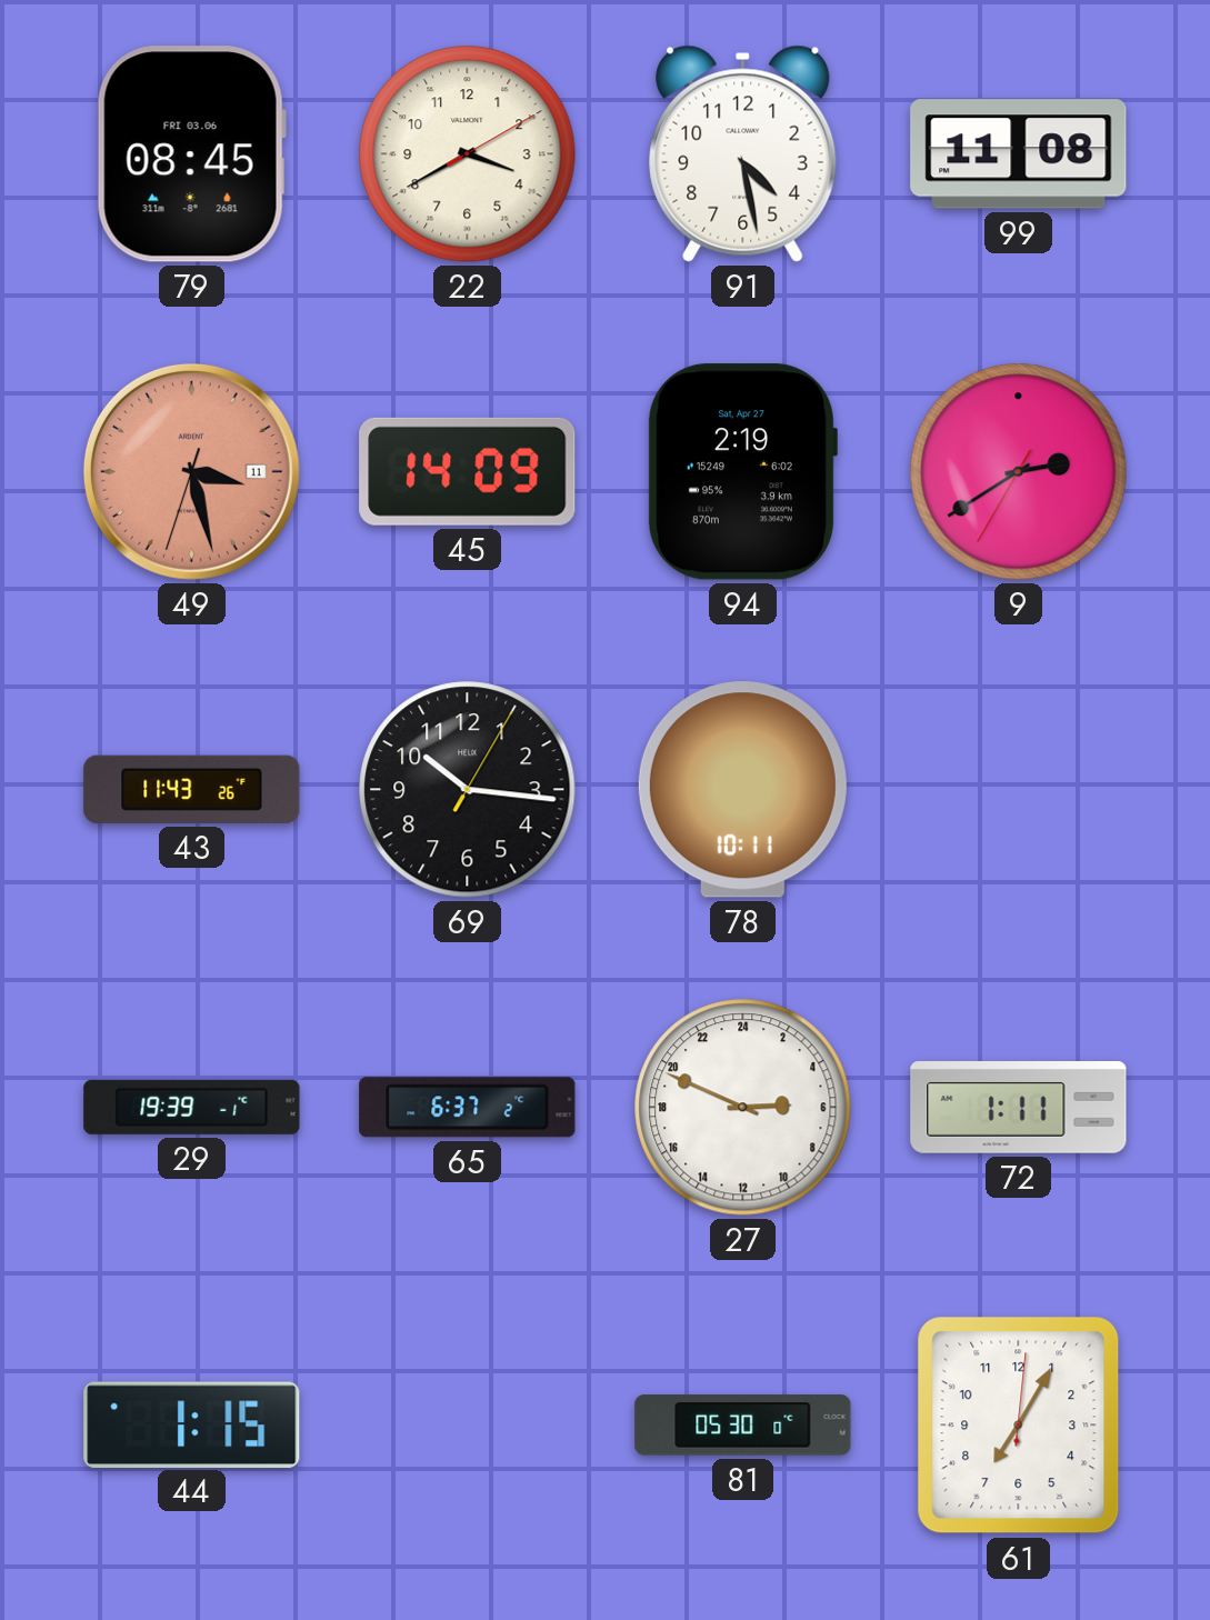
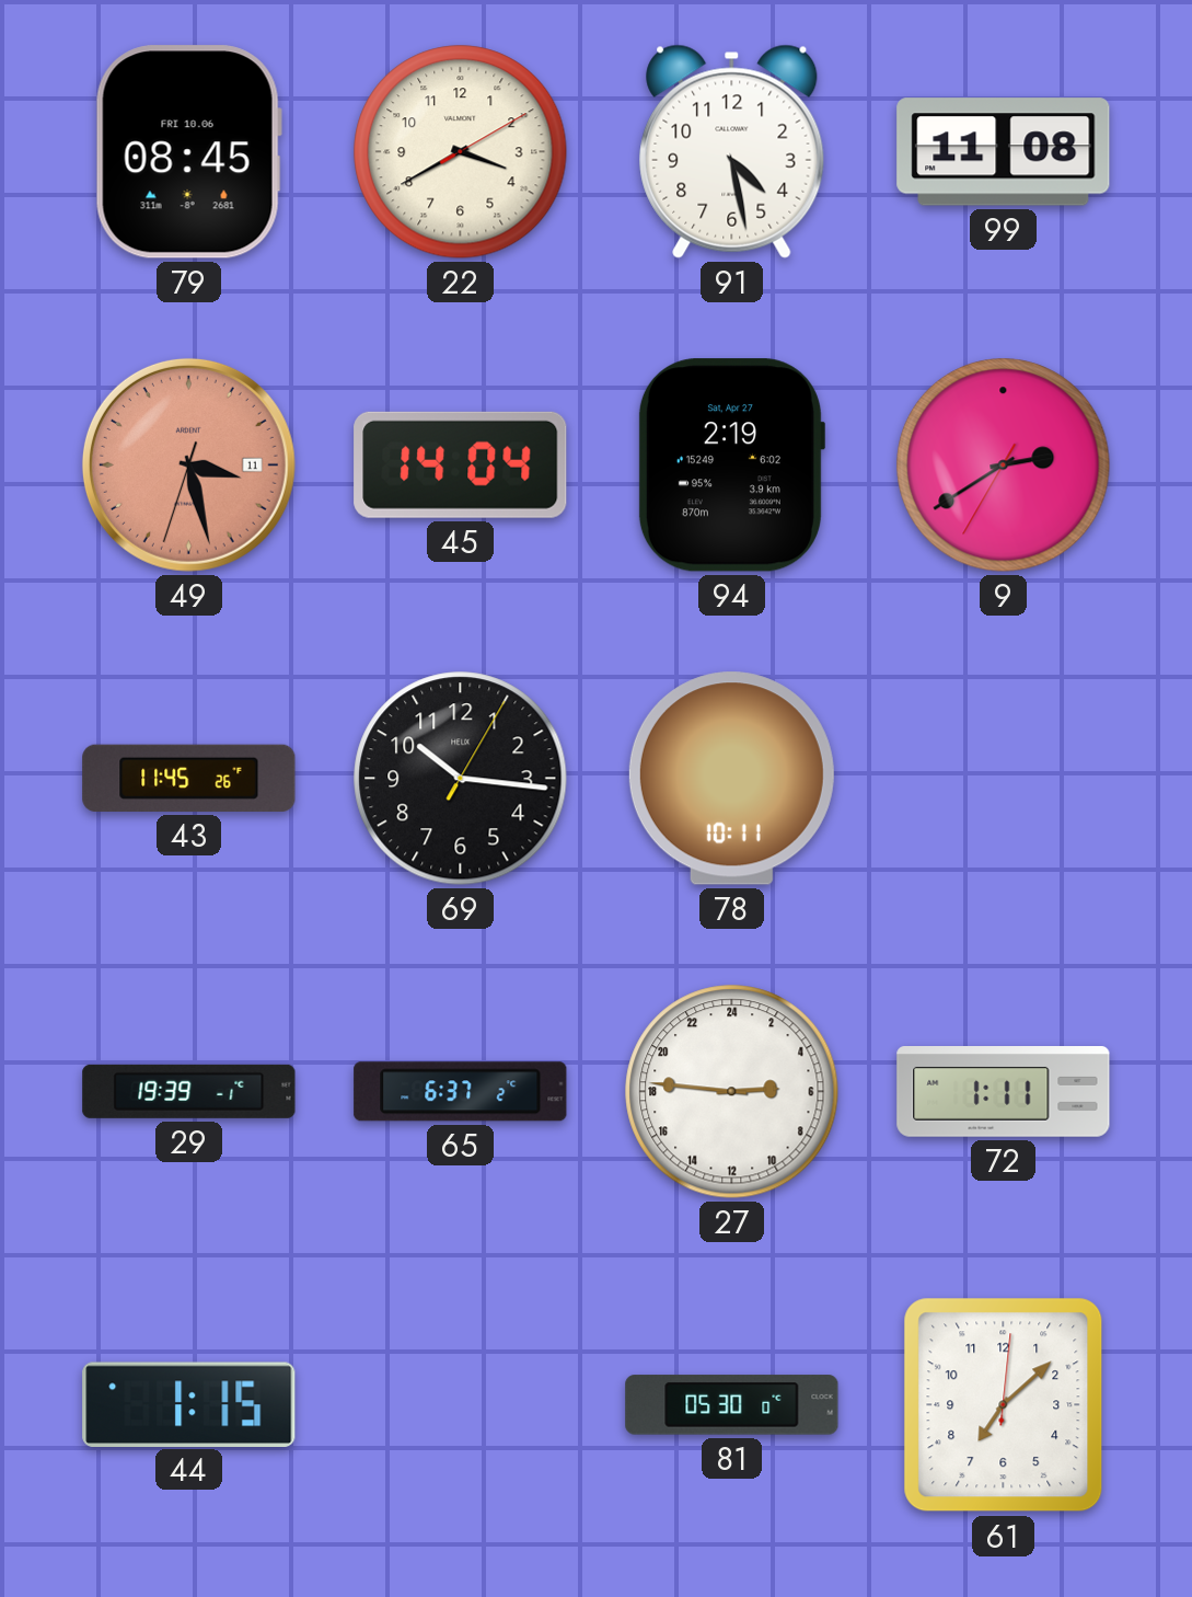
79 date: FRI 03.06 -> FRI 10.06 (188, 152)
45: 14:09 -> 14:04 (461, 464)
43: 11:43 -> 11:45 (189, 778)
27: 5:49 -> 5:46 (732, 1092)
61: 7:05 -> 7:08 (1004, 1405)
